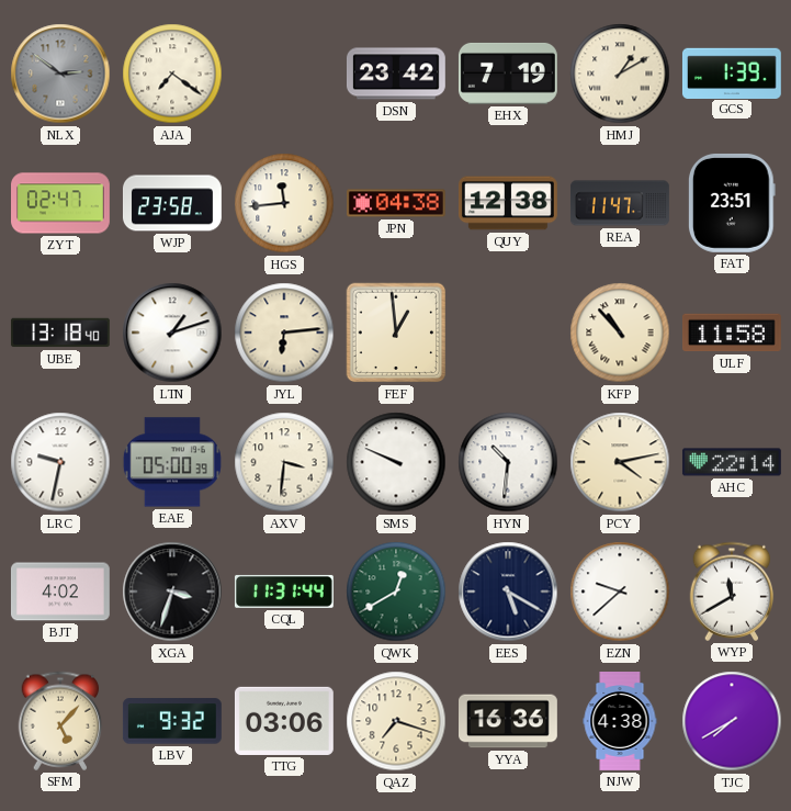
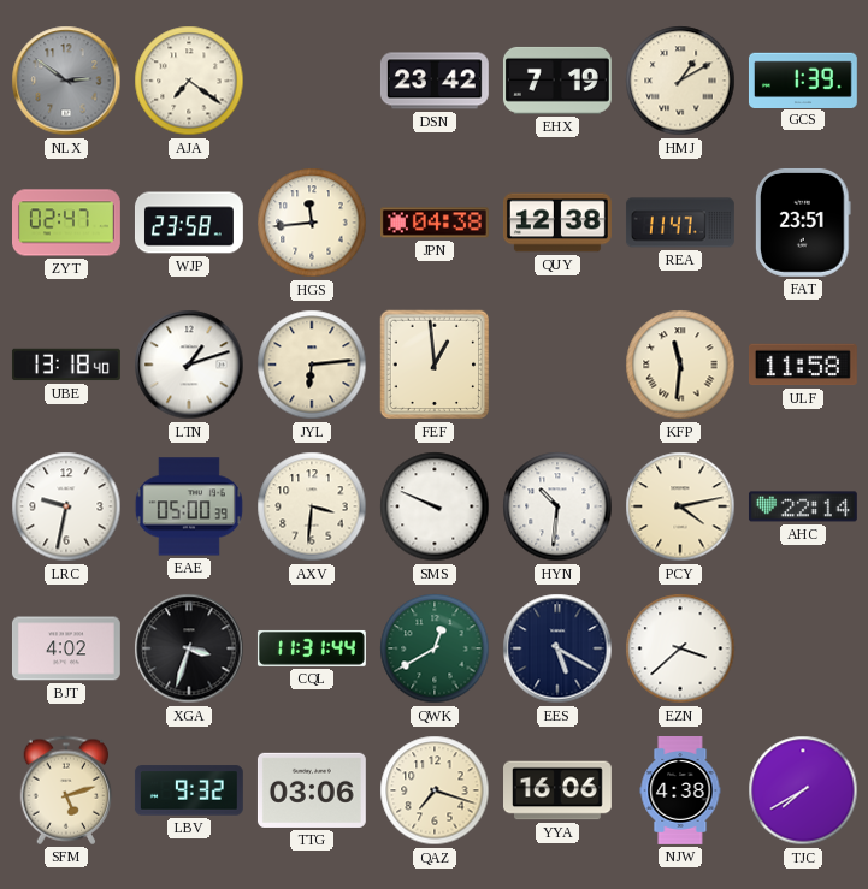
KFP: 10:53 -> 11:31 (680, 365)
EZN: 9:38 -> 3:38 (680, 648)
WYP: 11:40 -> none (732, 592)
SFM: 5:07 -> 5:12 (66, 790)
YYA: 16:36 -> 16:06 (559, 790)
